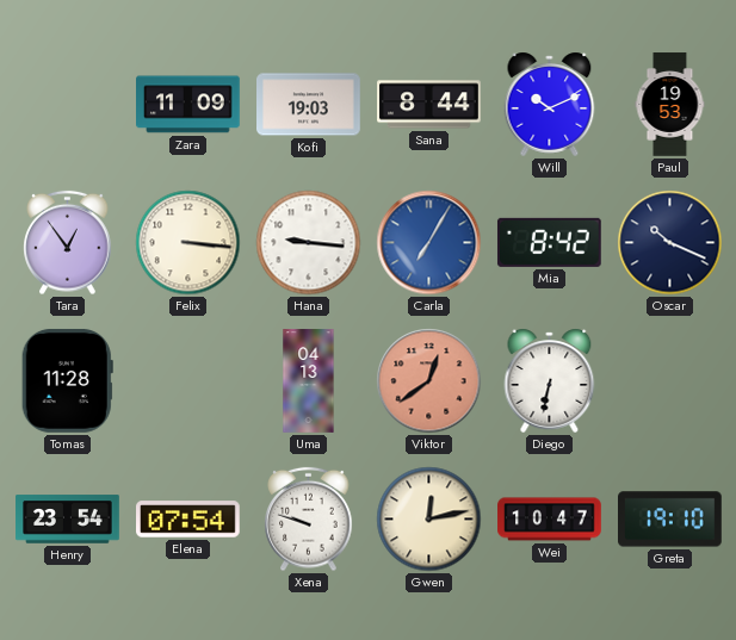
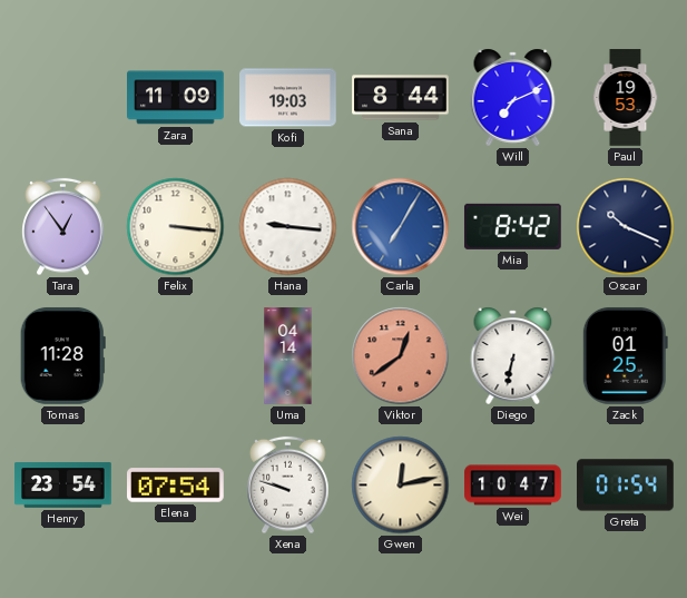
Will: 10:11 -> 7:11 (513, 97)
Uma: 04:13 -> 04:14 (288, 356)
Zack: none -> 01:25 (625, 356)
Greta: 19:10 -> 01:54 (626, 486)
